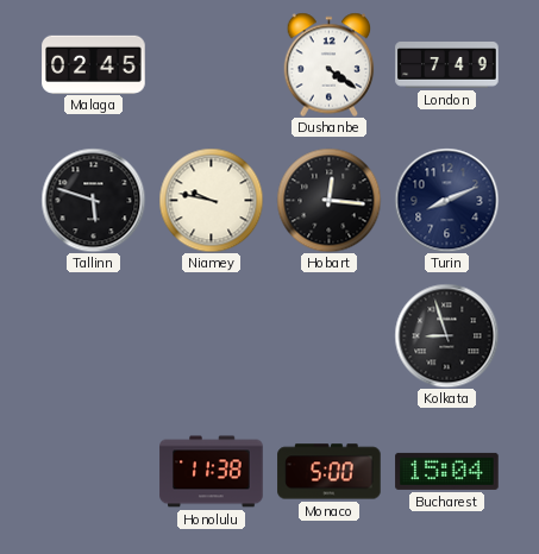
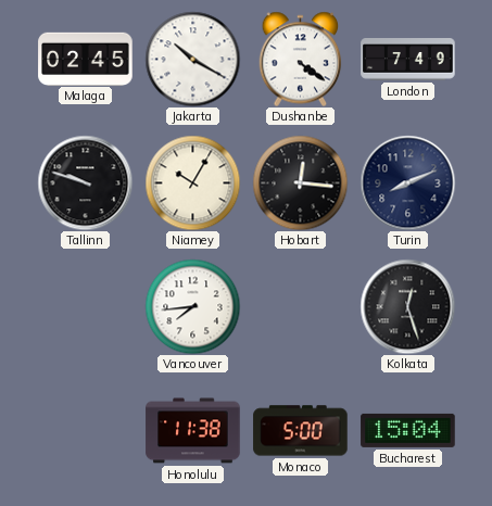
Jakarta: none -> 10:20 (192, 59)
Tallinn: 5:48 -> 9:48 (85, 182)
Niamey: 9:47 -> 10:05 (192, 182)
Vancouver: none -> 7:44 (192, 306)
Kolkata: 8:57 -> 12:27 (407, 306)
